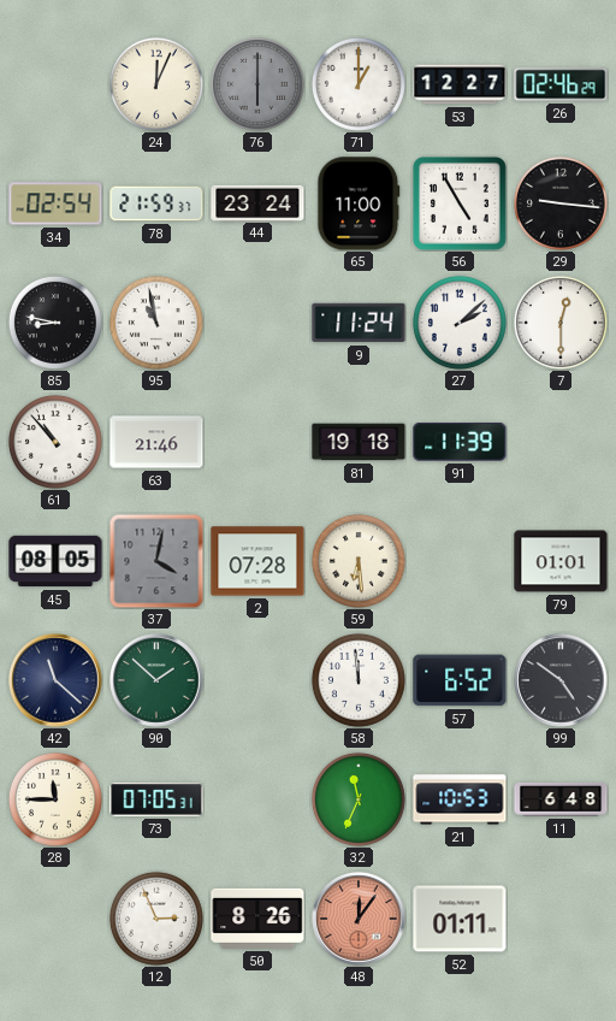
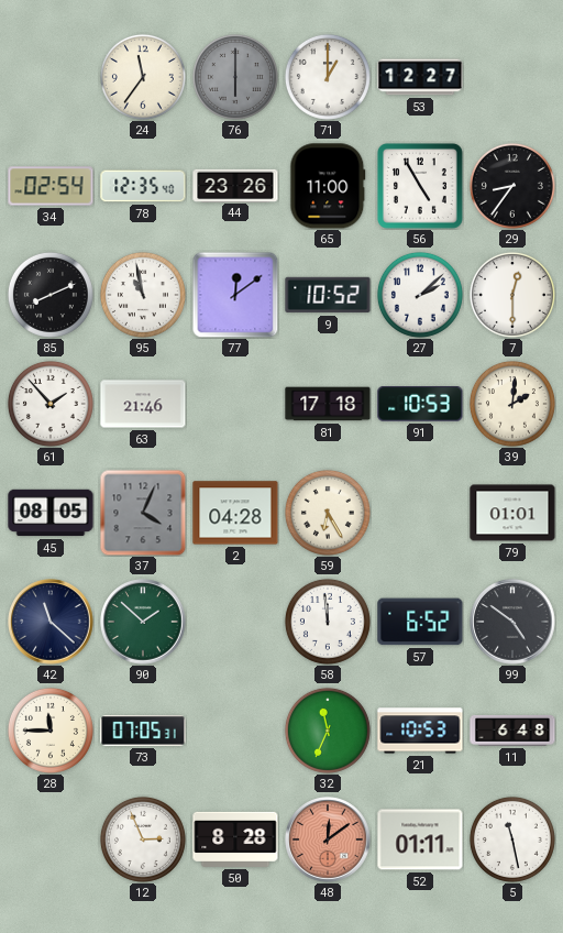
24: 12:04 -> 11:36 (143, 77)
26: 02:46 -> none (561, 84)
78: 21:59 -> 12:35 (143, 186)
44: 23:24 -> 23:26 (235, 185)
29: 9:16 -> 8:36 (512, 186)
85: 8:47 -> 8:11 (51, 295)
77: none -> 12:09 (235, 295)
9: 11:24 -> 10:52 (328, 295)
61: 10:53 -> 1:53 (51, 404)
81: 19:18 -> 17:18 (328, 404)
91: 11:39 -> 10:53 (420, 404)
39: none -> 2:01 (512, 404)
37: 4:02 -> 4:04 (143, 513)
2: 07:28 -> 04:28 (235, 513)
59: 6:29 -> 6:25 (328, 513)
50: 8:26 -> 8:28 (235, 839)
48: 12:06 -> 12:09 (328, 839)
5: none -> 11:28 (512, 839)
